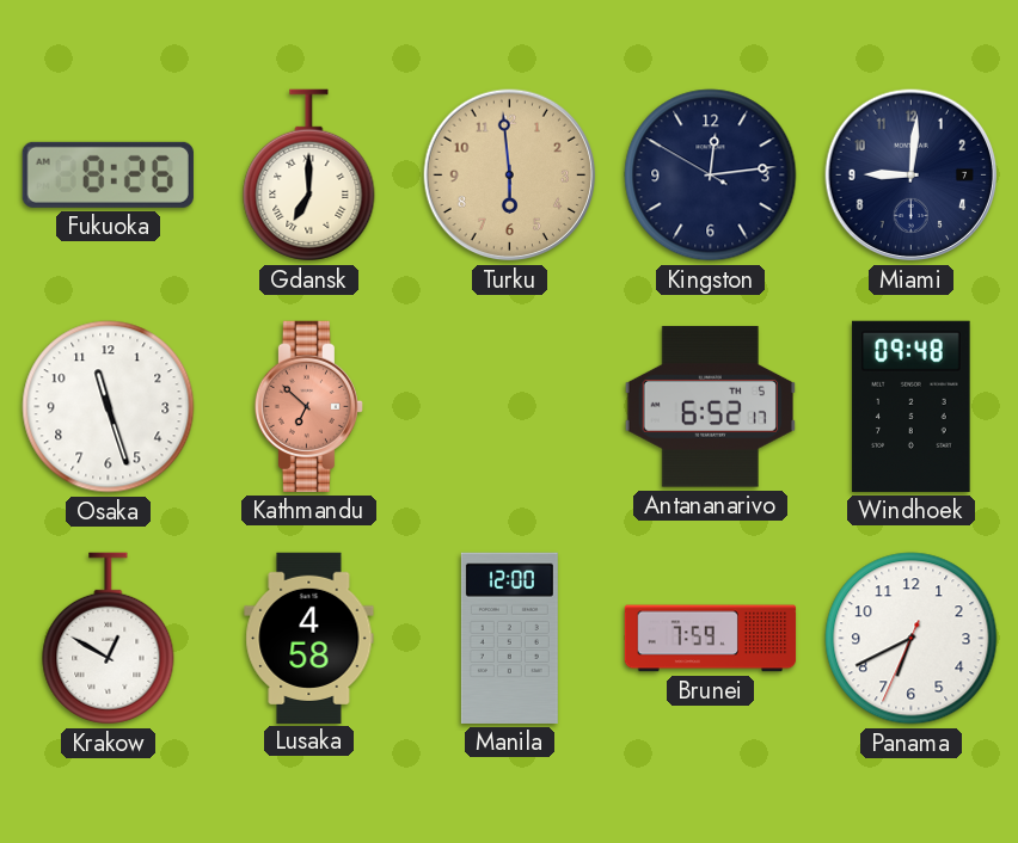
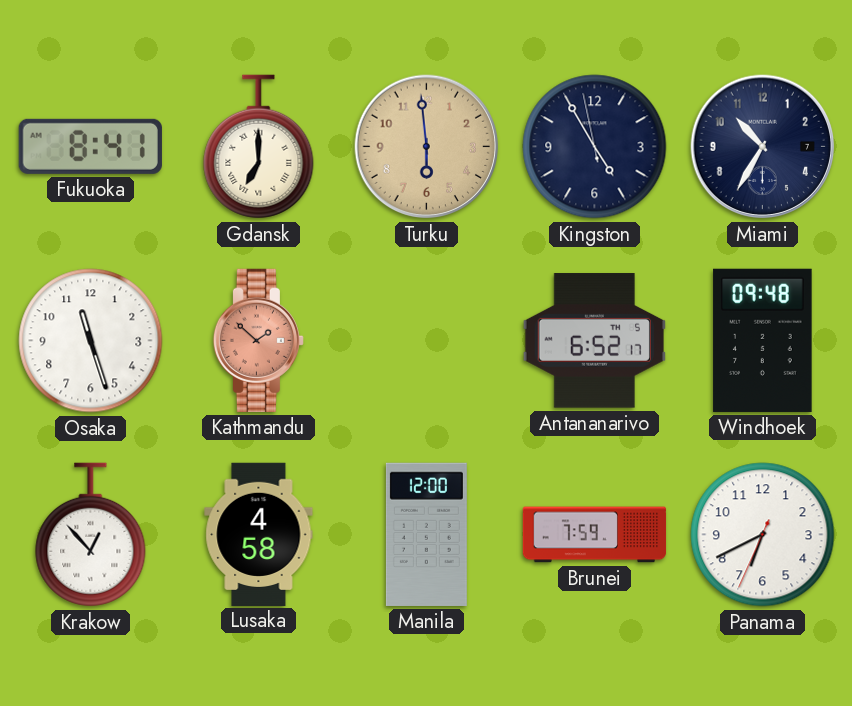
Fukuoka: 8:26 -> 8:41 (90, 146)
Kingston: 12:13 -> 4:54 (595, 147)
Miami: 9:01 -> 10:35 (763, 147)
Kathmandu: 6:52 -> 1:52 (258, 340)
Krakow: 12:50 -> 12:53 (91, 535)
